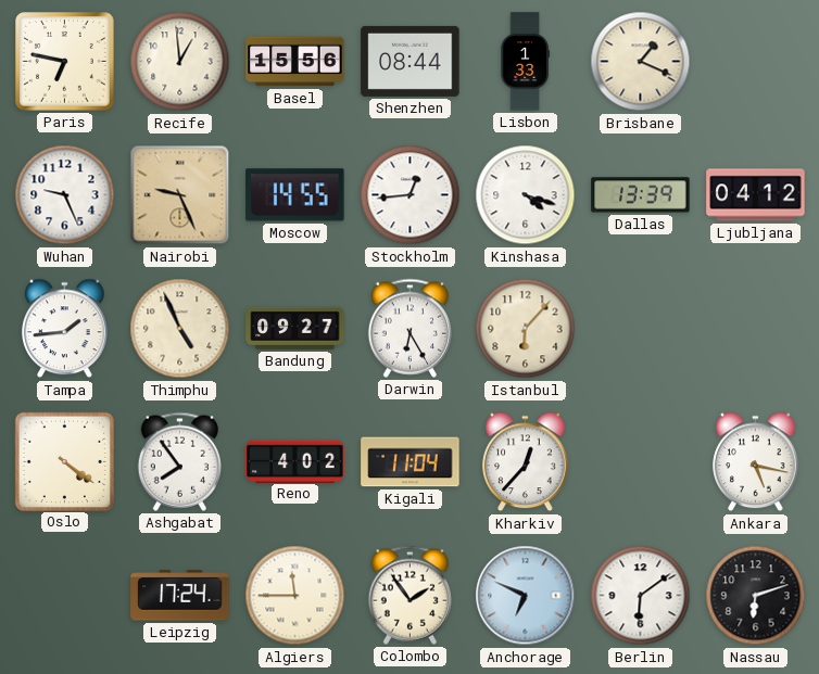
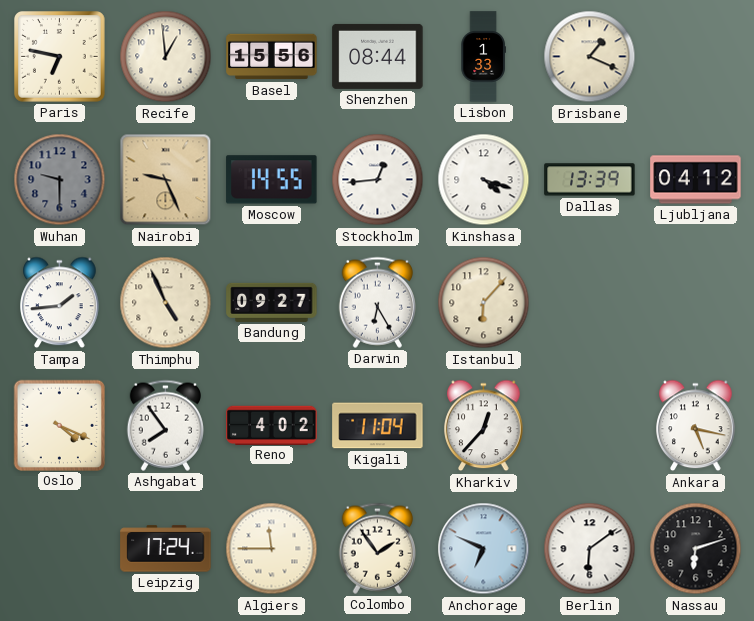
Wuhan: 9:26 -> 9:30 (60, 180)
Wuhan dial: white -> grey (60, 180)
Oslo: 4:21 -> 4:19 (59, 425)
